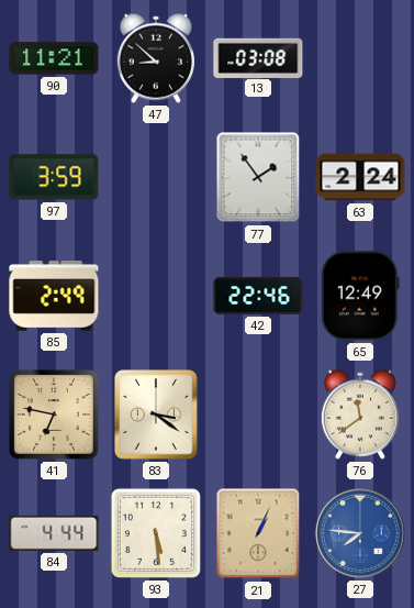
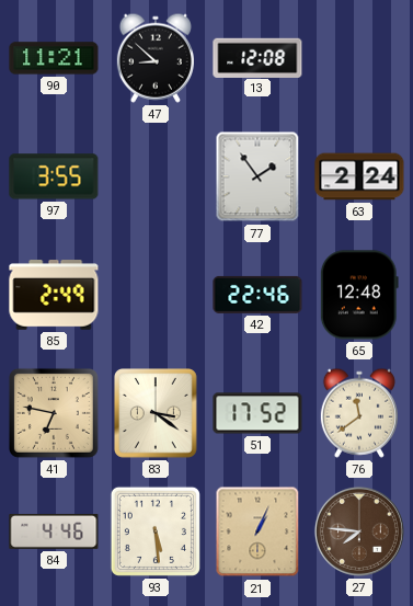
13: 03:08 -> 12:08 (257, 57)
97: 3:59 -> 3:55 (54, 176)
65: 12:49 -> 12:48 (359, 295)
51: none -> 17:52 (257, 413)
84: 4:44 -> 4:46 (54, 531)
27 dial: blue -> brown (359, 531)
